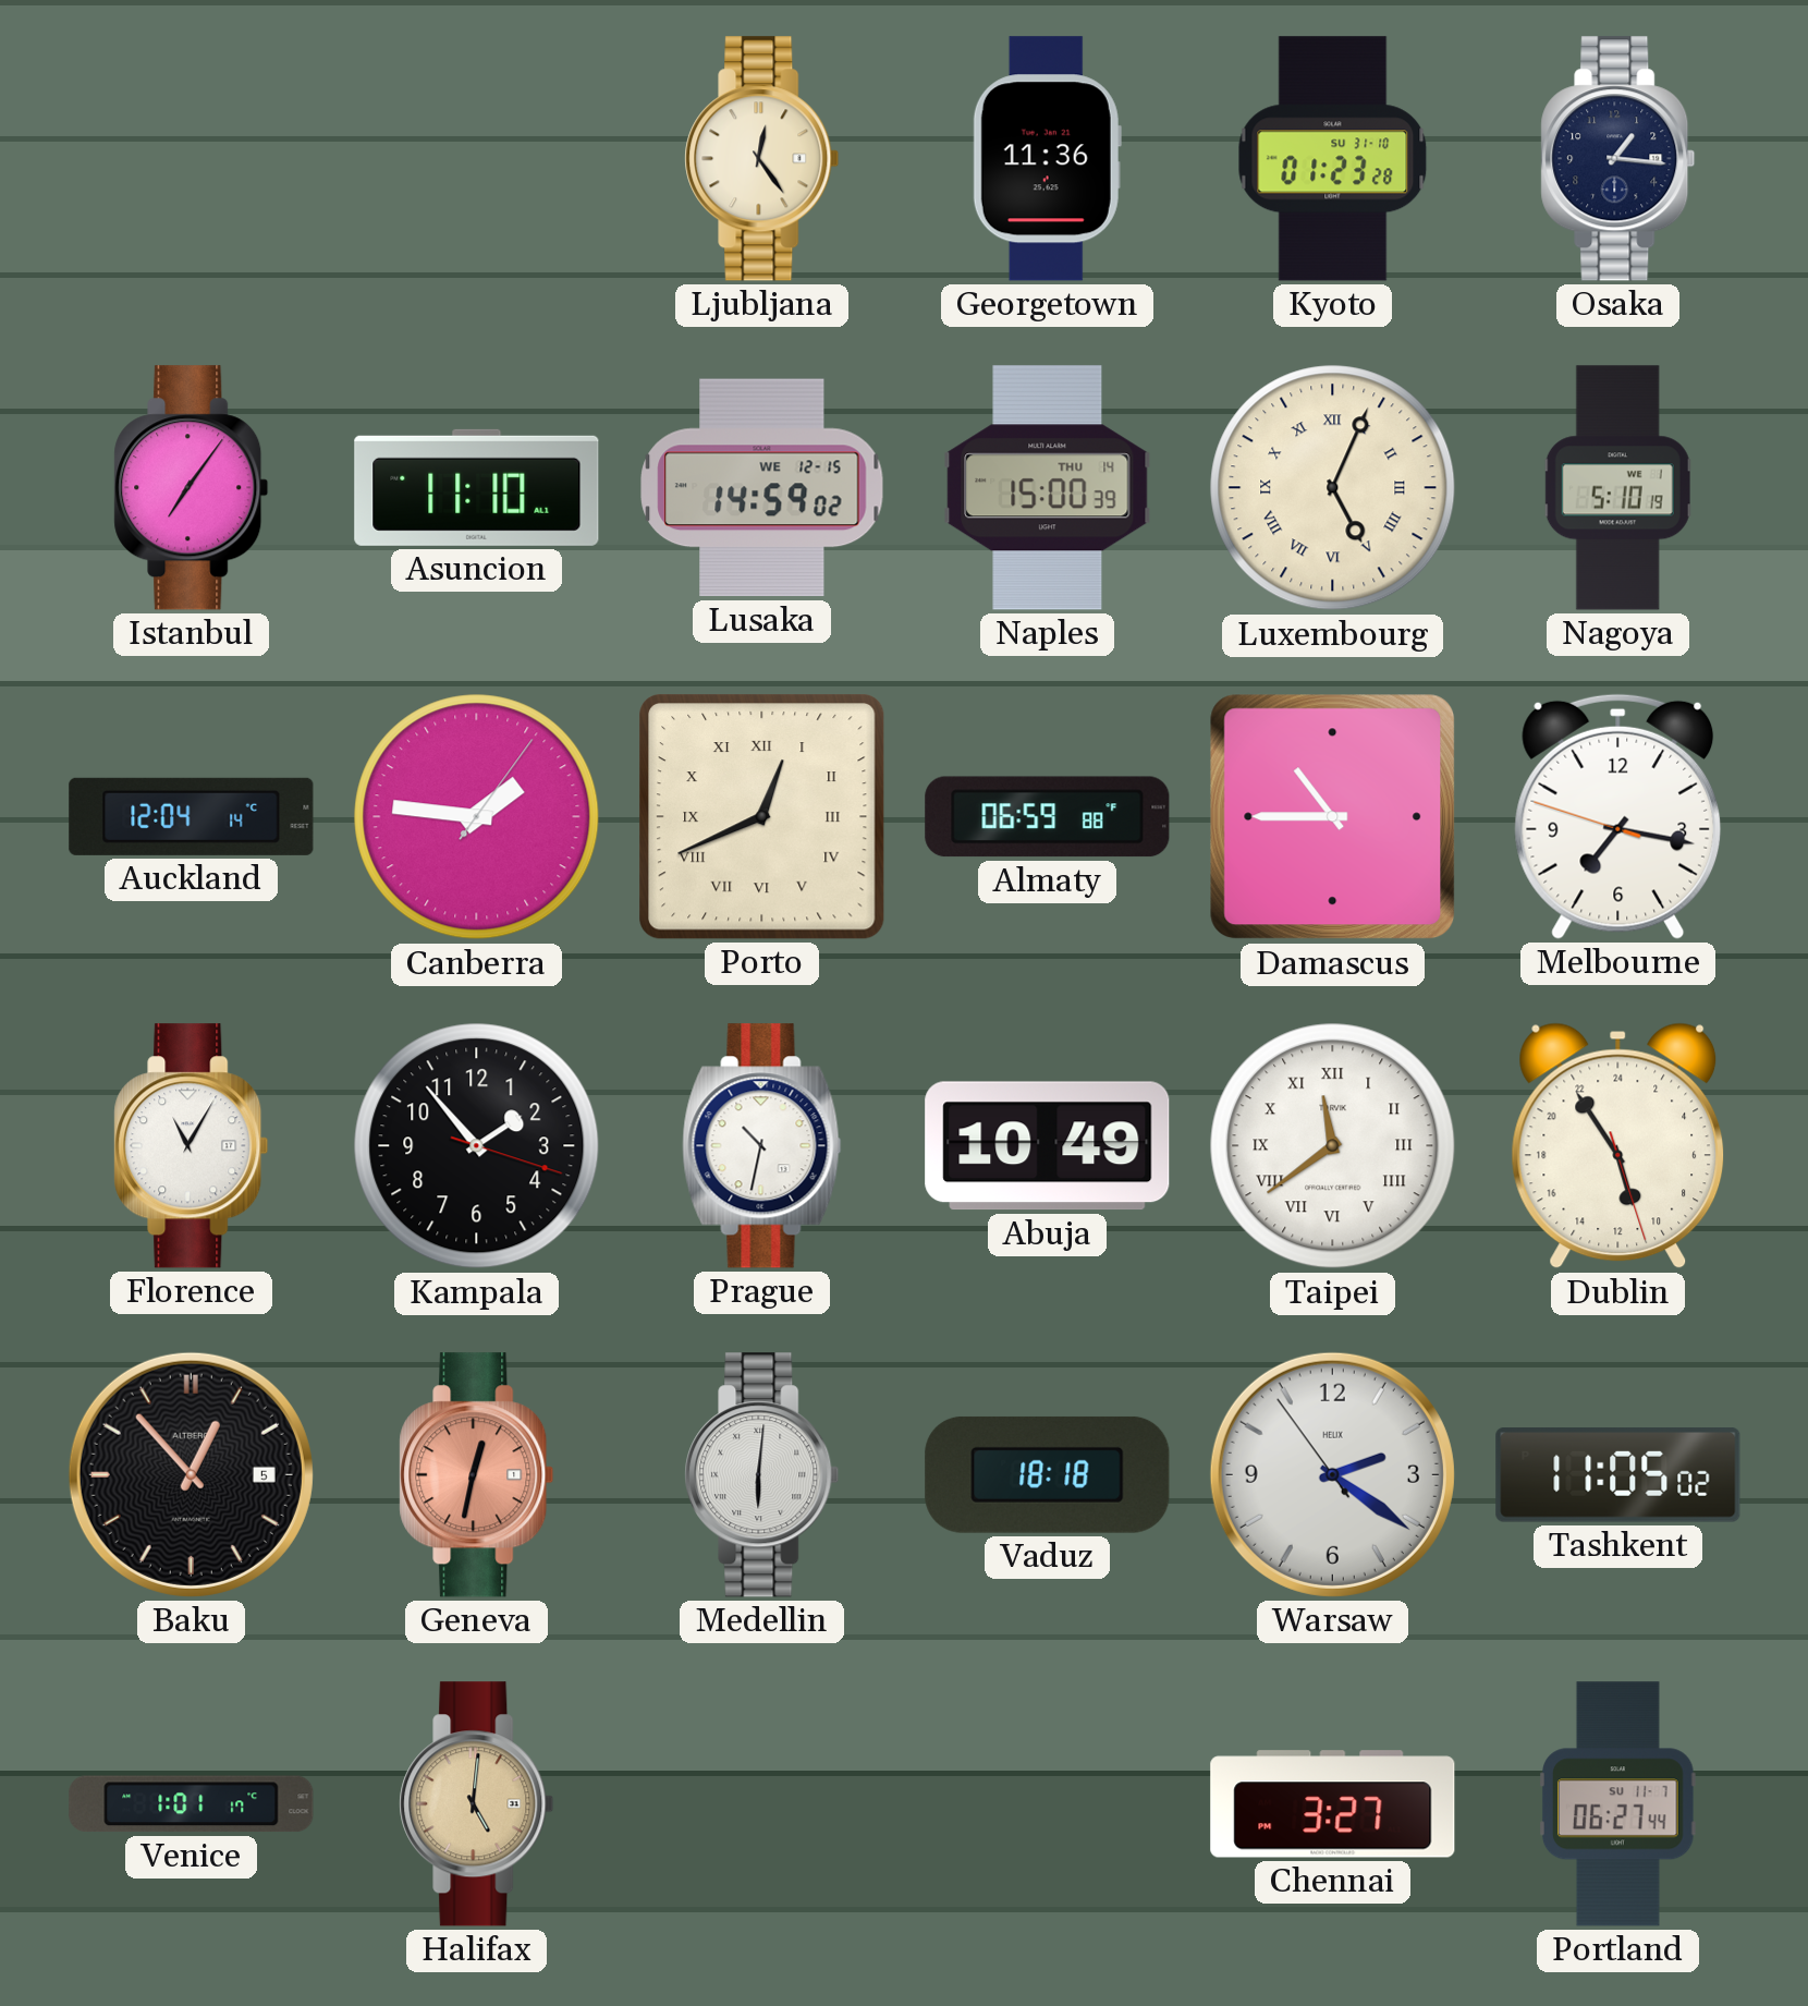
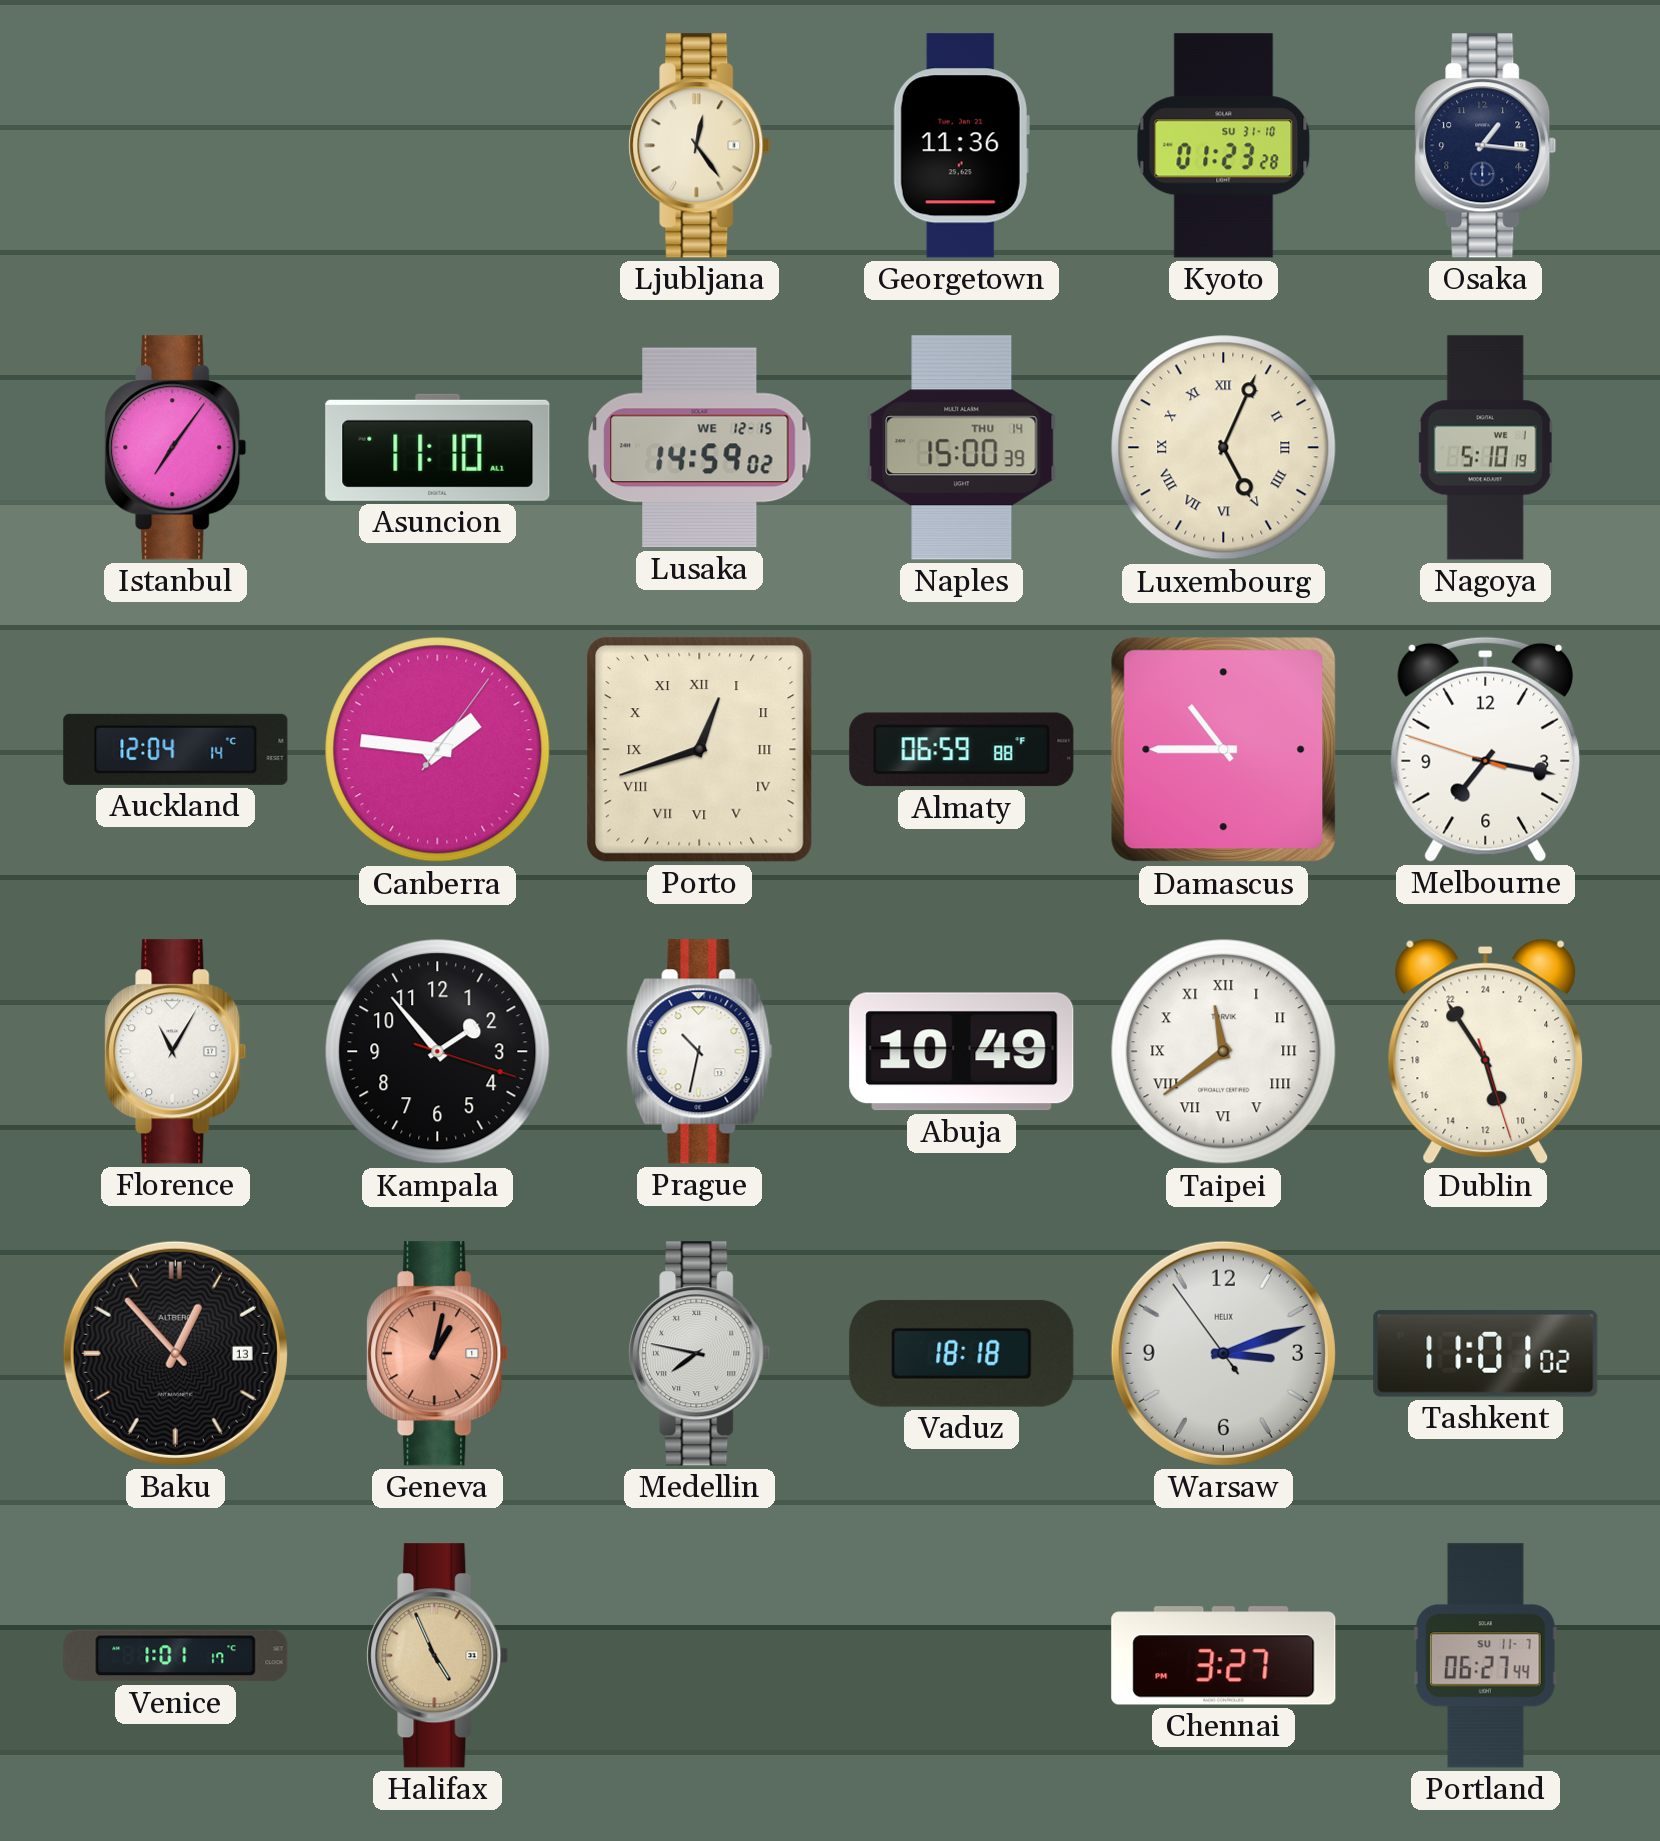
Porto: 12:41 -> 12:42 (700, 750)
Baku date: 5 -> 13 (175, 1353)
Geneva: 12:32 -> 1:02 (438, 1354)
Medellin: 6:01 -> 7:47 (700, 1354)
Warsaw: 2:20 -> 3:11 (1223, 1353)
Tashkent: 11:05 -> 11:01 (1486, 1354)
Halifax: 5:01 -> 4:56 (438, 1656)
